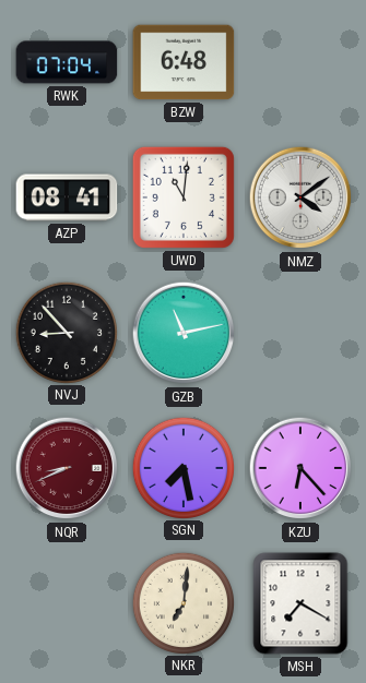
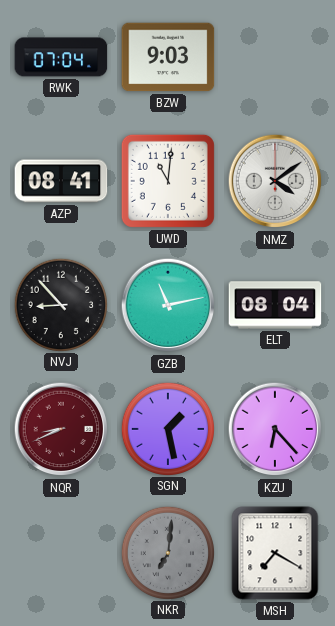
BZW: 6:48 -> 9:03 (168, 57)
ELT: none -> 08:04 (275, 305)
SGN: 7:28 -> 1:28 (167, 428)
NKR dial: cream -> grey (167, 552)
